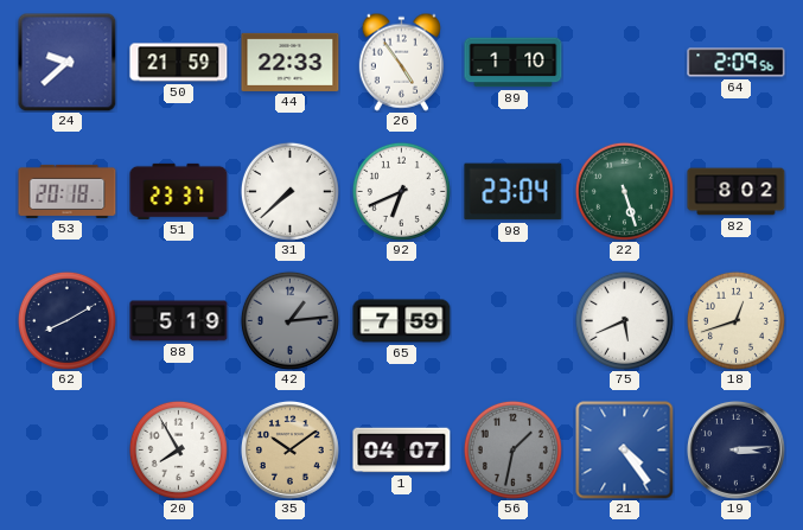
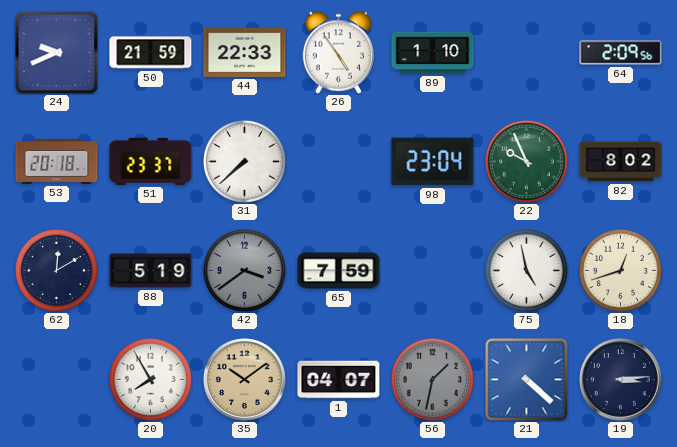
24: 9:38 -> 9:41 (56, 52)
92: 6:41 -> none (401, 191)
22: 5:27 -> 9:56 (526, 161)
62: 8:10 -> 12:10 (56, 270)
42: 1:14 -> 3:39 (244, 270)
75: 5:41 -> 4:58 (526, 270)
21: 4:24 -> 4:22 (527, 380)
